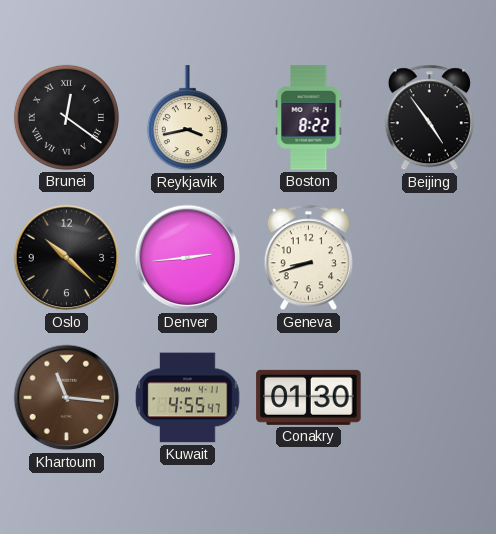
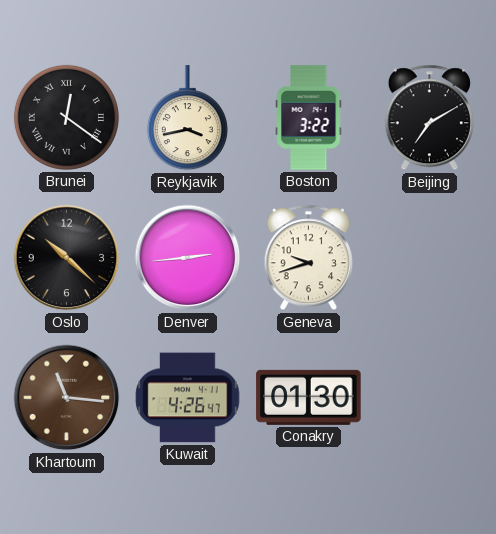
Boston: 8:22 -> 3:22 (309, 118)
Beijing: 4:54 -> 7:10 (429, 118)
Geneva: 8:42 -> 9:42 (308, 258)
Kuwait: 4:55 -> 4:26 (188, 398)
